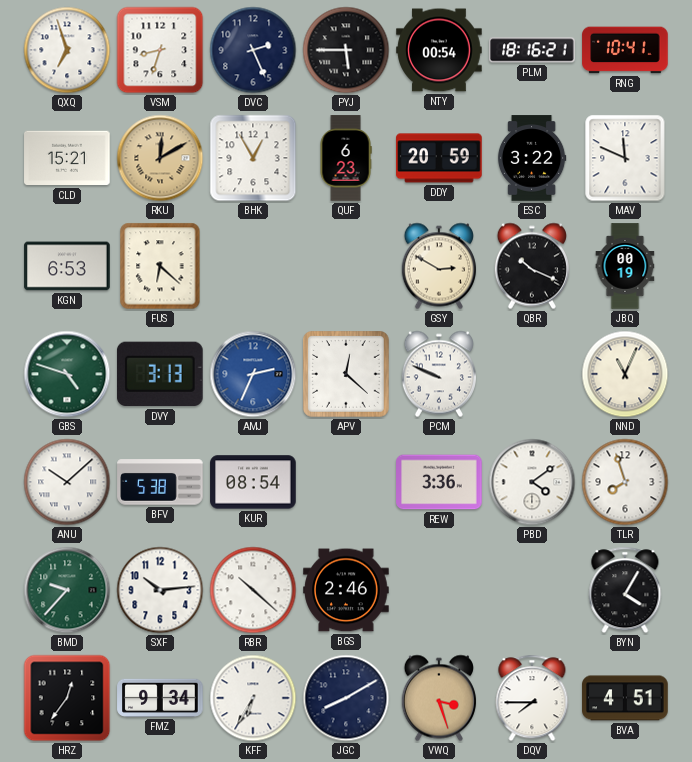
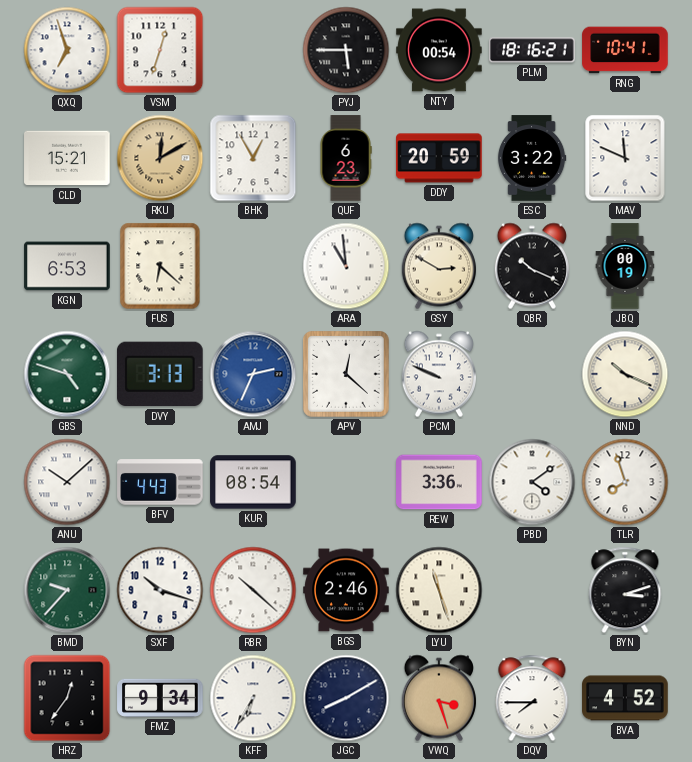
VSM: 8:33 -> 12:33 (160, 50)
DVC: 2:26 -> none (253, 50)
ARA: none -> 10:59 (346, 266)
NND: 11:04 -> 10:19 (625, 374)
BFV: 5:38 -> 4:43 (160, 482)
SXF: 10:14 -> 10:18 (160, 590)
LYU: none -> 11:27 (439, 590)
BYN: 4:05 -> 3:12 (625, 590)
BVA: 4:51 -> 4:52 (625, 698)
